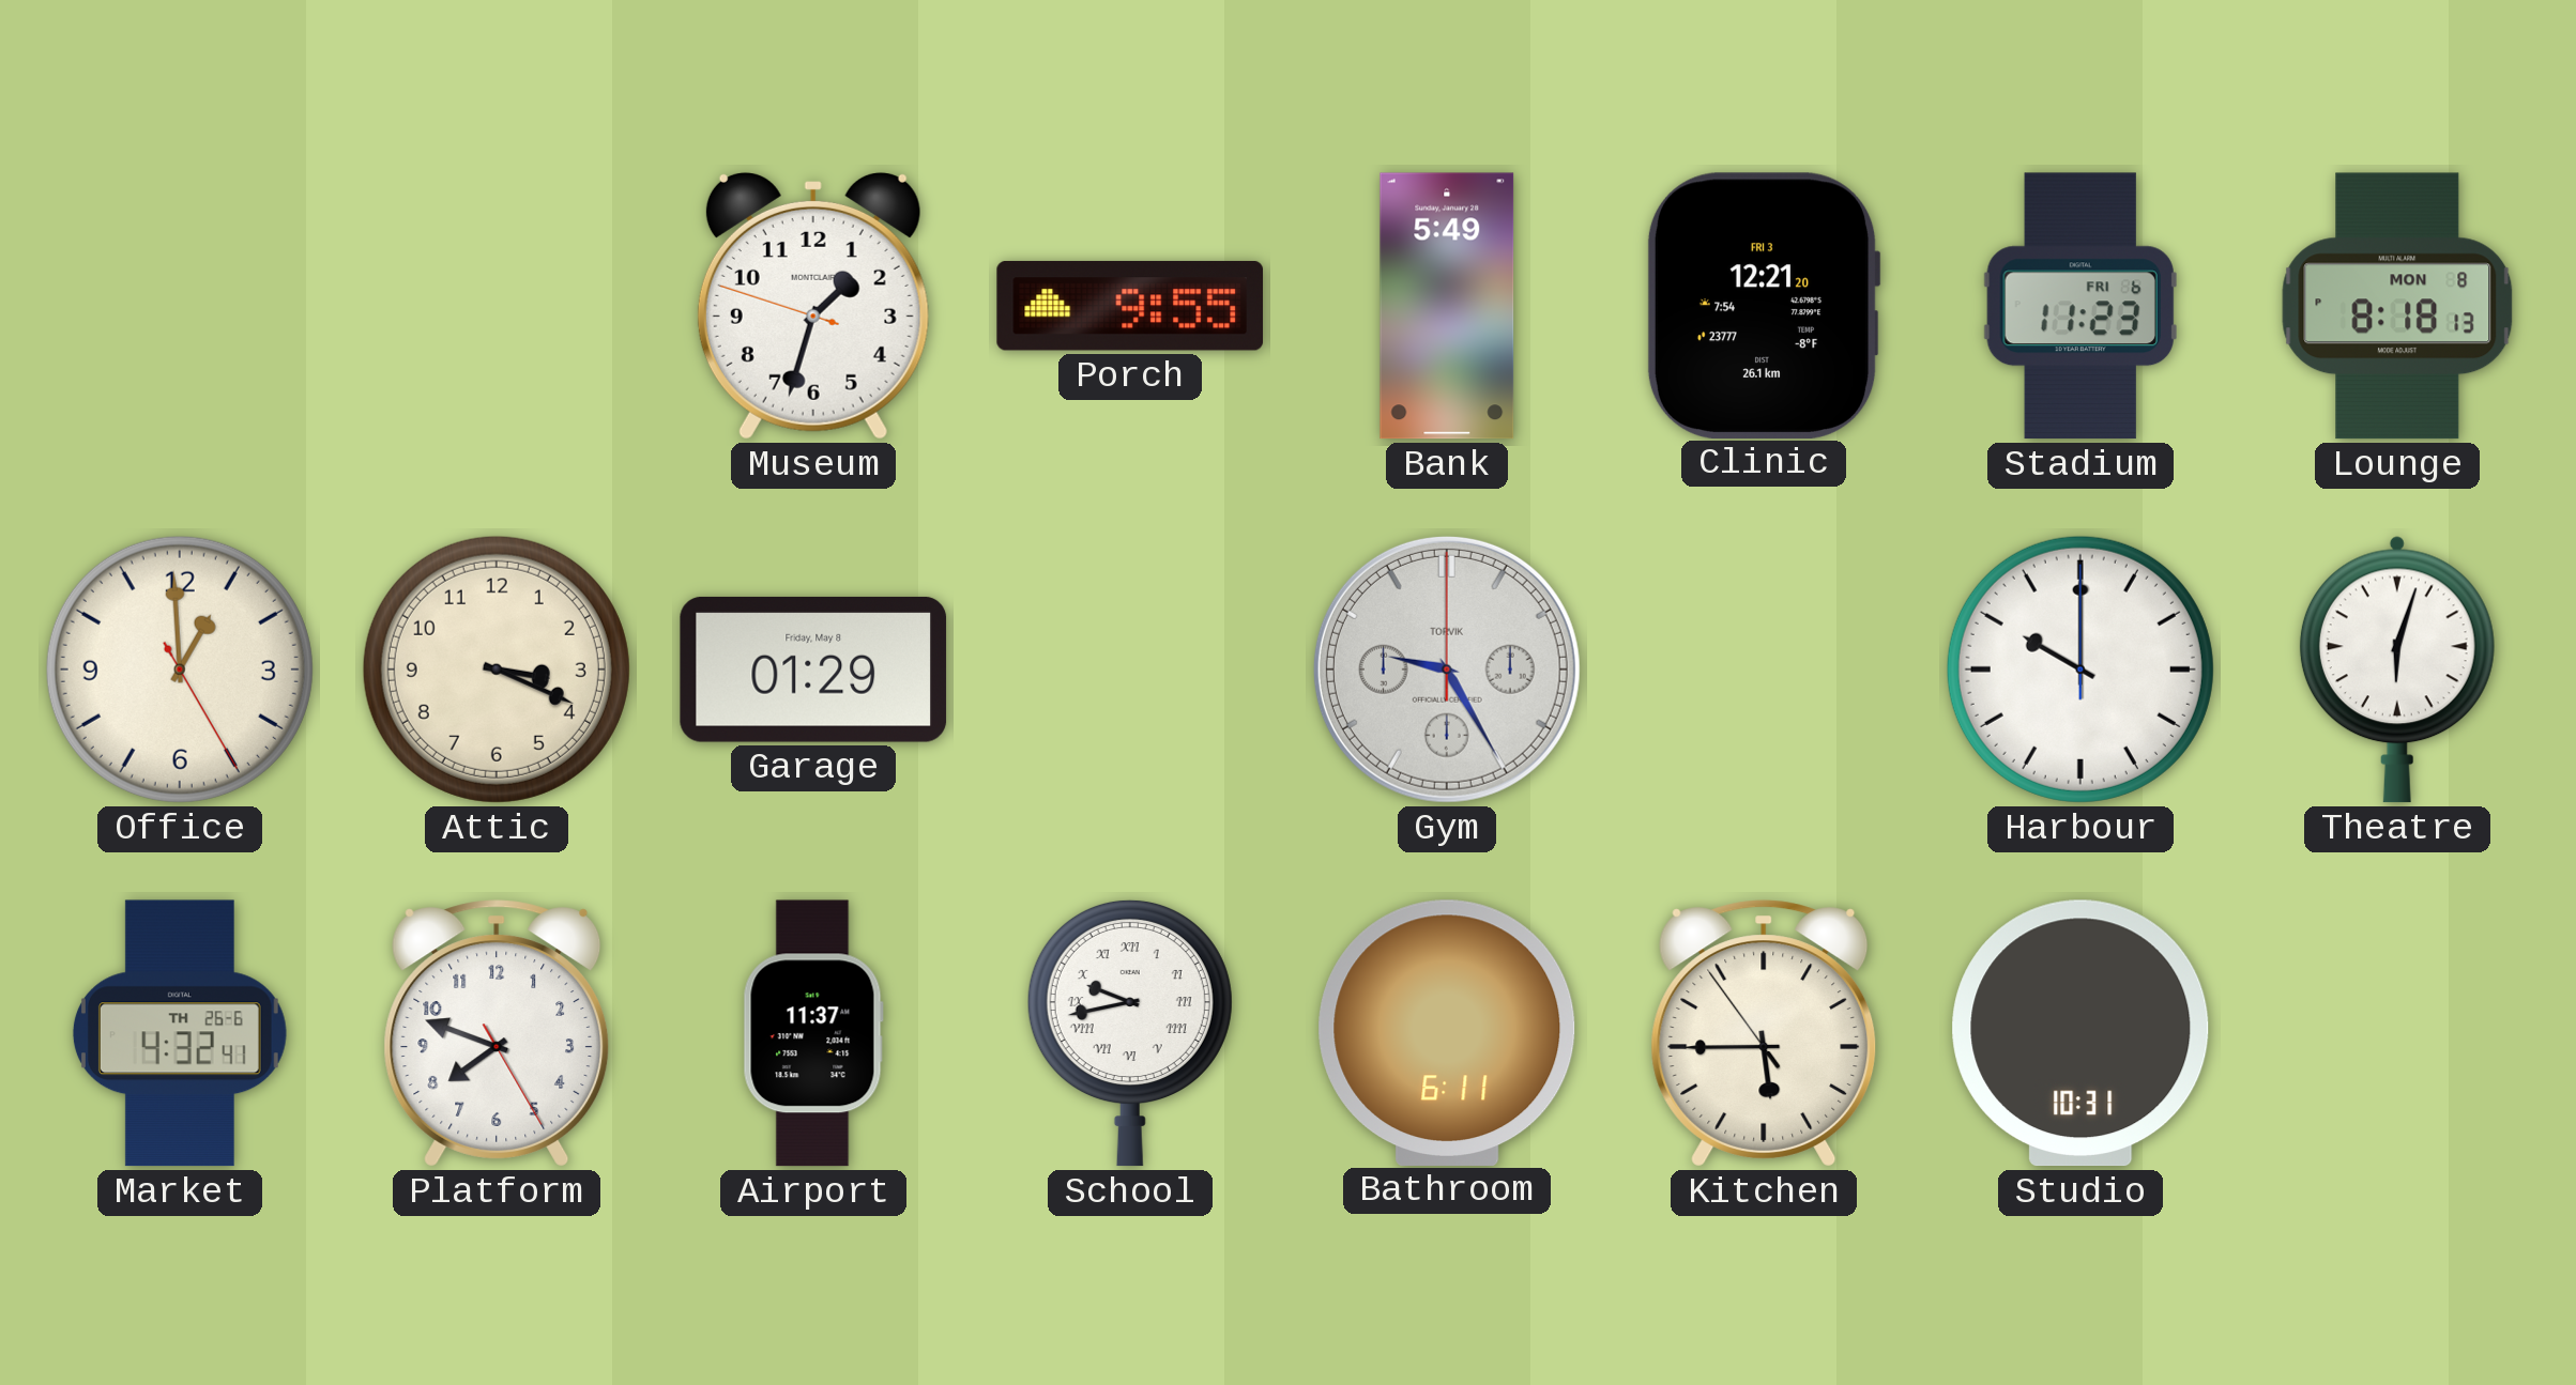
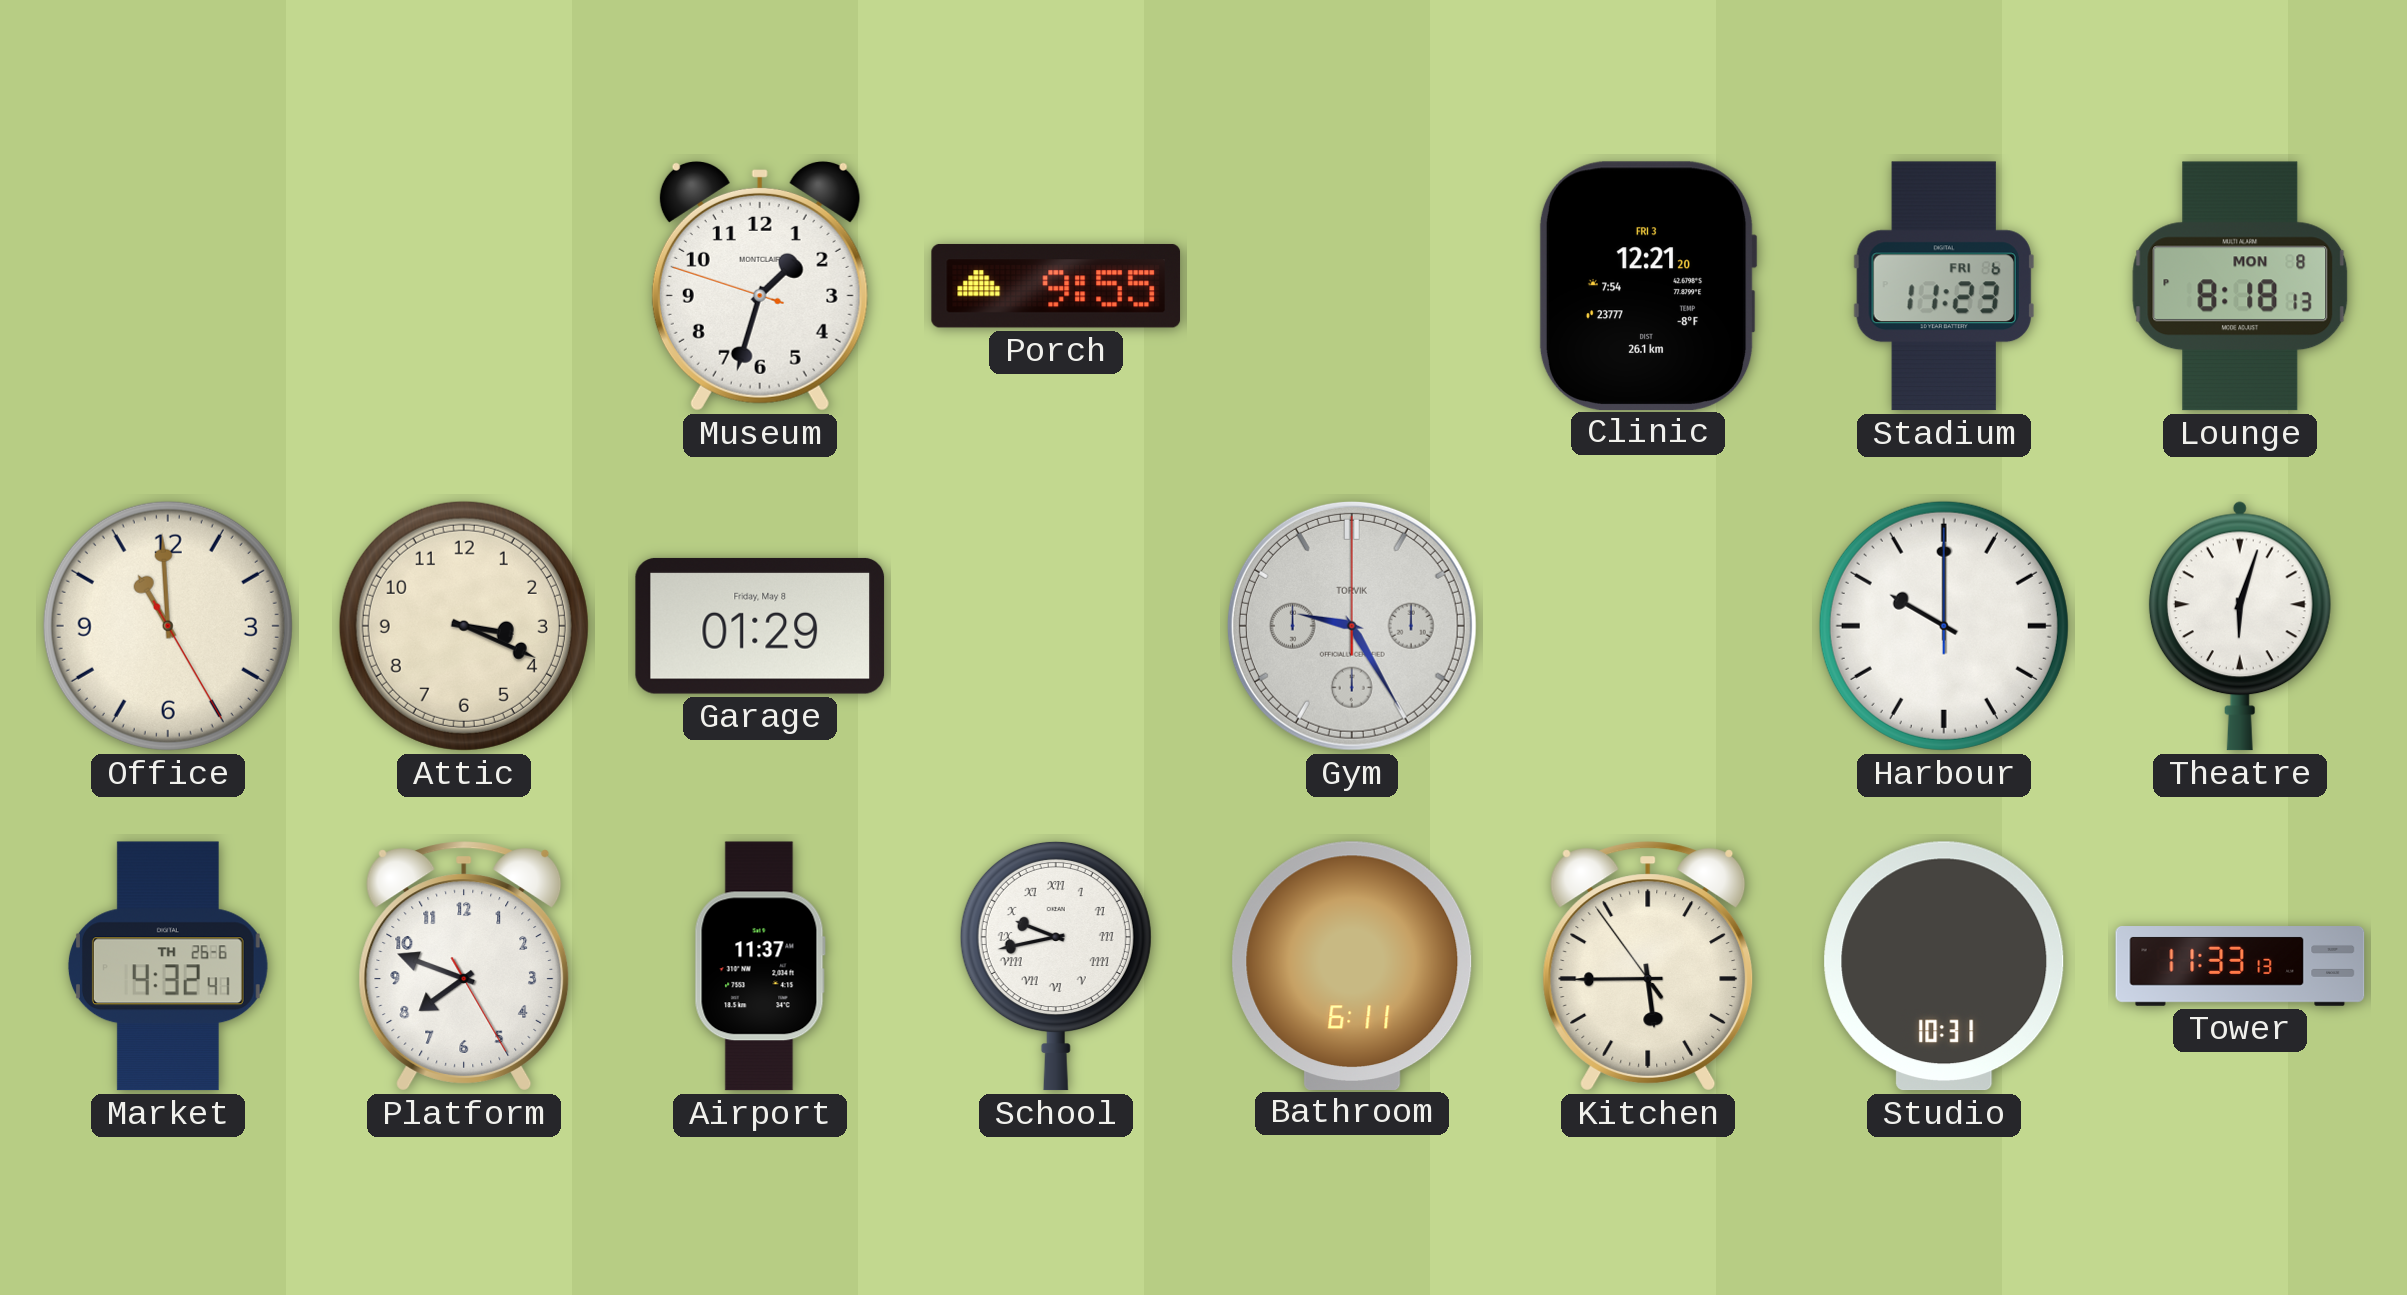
Bank: 5:49 -> none (1447, 306)
Office: 12:59 -> 10:59 (168, 626)
Tower: none -> 11:33 (2240, 967)
